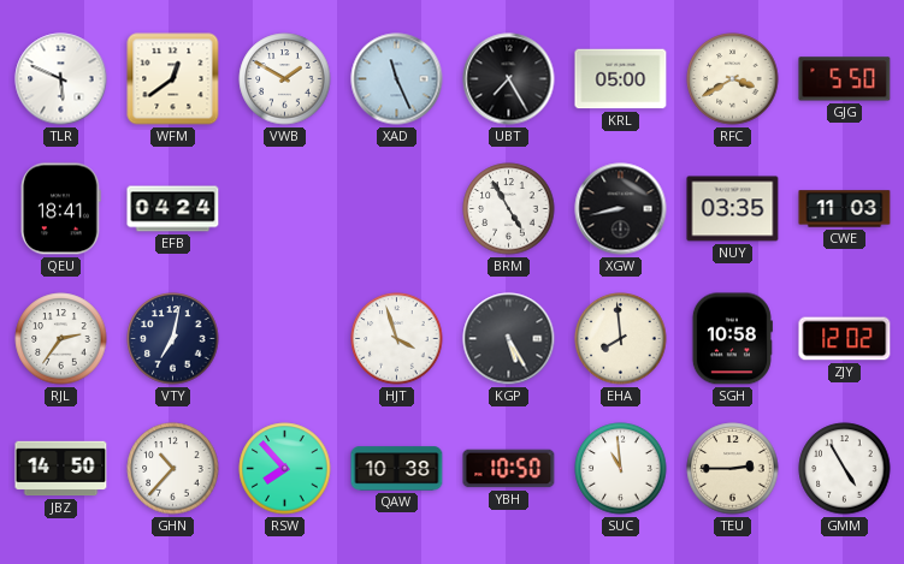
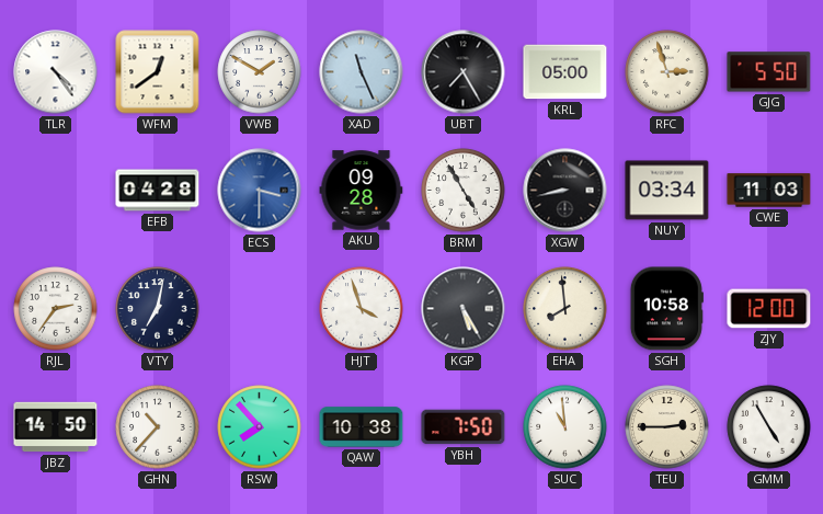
TLR: 5:49 -> 4:24 (56, 72)
RFC: 3:40 -> 2:57 (667, 72)
QEU: 18:41 -> none (61, 209)
EFB: 04:24 -> 04:28 (158, 191)
ECS: none -> 3:30 (260, 191)
AKU: none -> 09:28 (362, 191)
NUY: 03:35 -> 03:34 (667, 191)
ZJY: 12:02 -> 12:00 (769, 309)
YBH: 10:50 -> 7:50 (464, 427)
